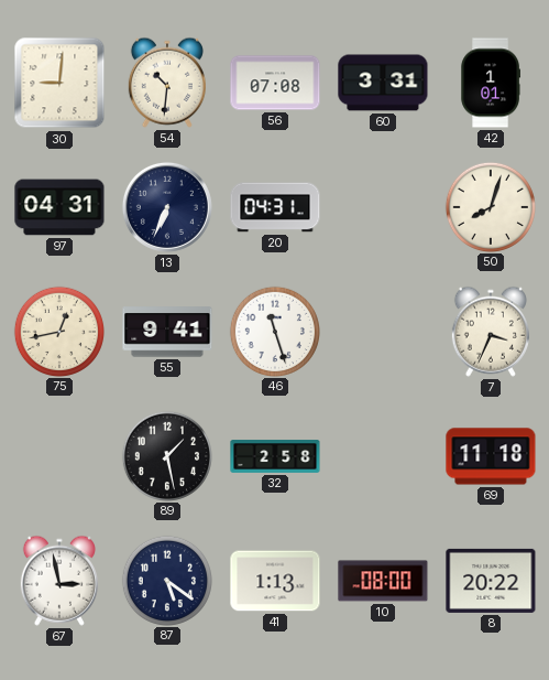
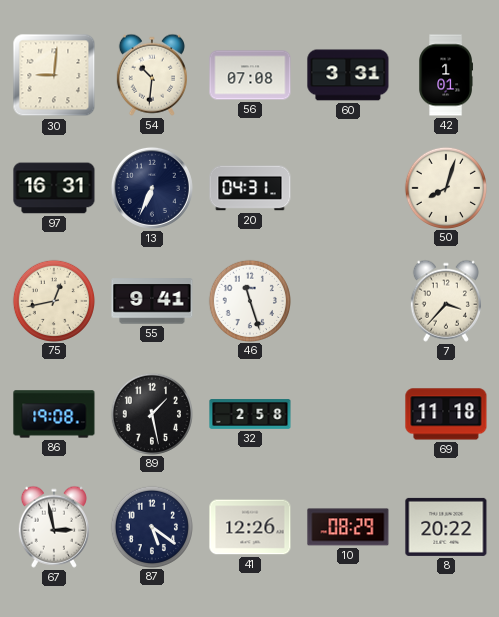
97: 04:31 -> 16:31 (54, 188)
7: 3:34 -> 3:37 (446, 301)
86: none -> 19:08 (54, 414)
41: 1:13 -> 12:26 (250, 527)
10: 08:00 -> 08:29 (348, 527)
